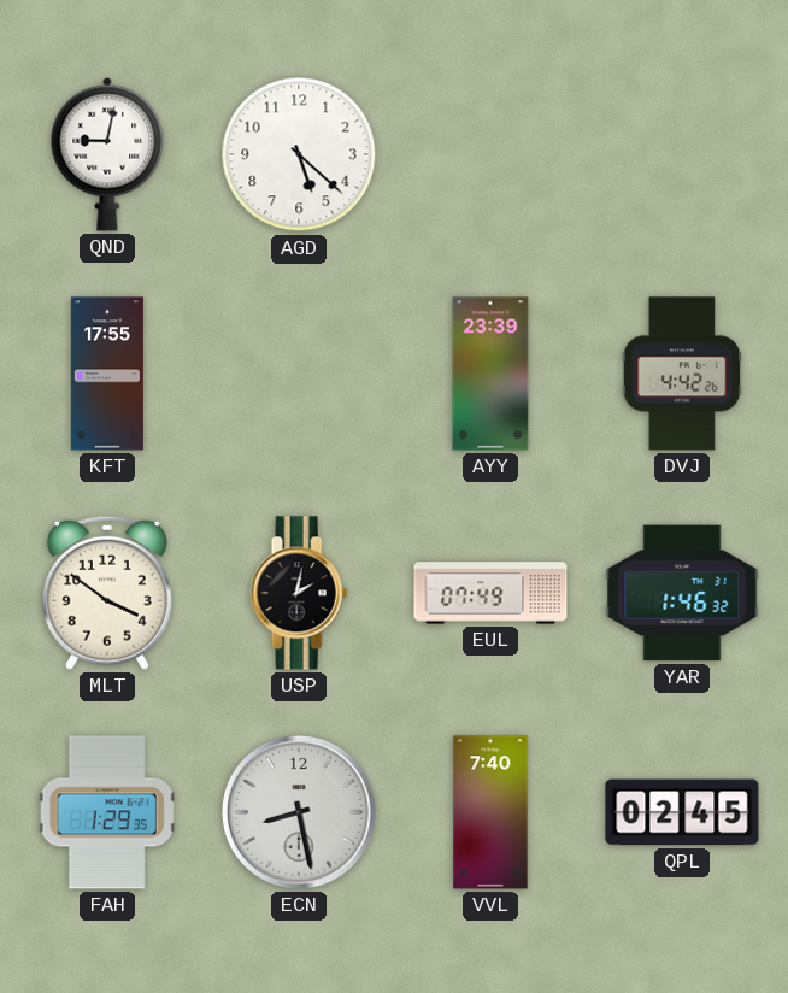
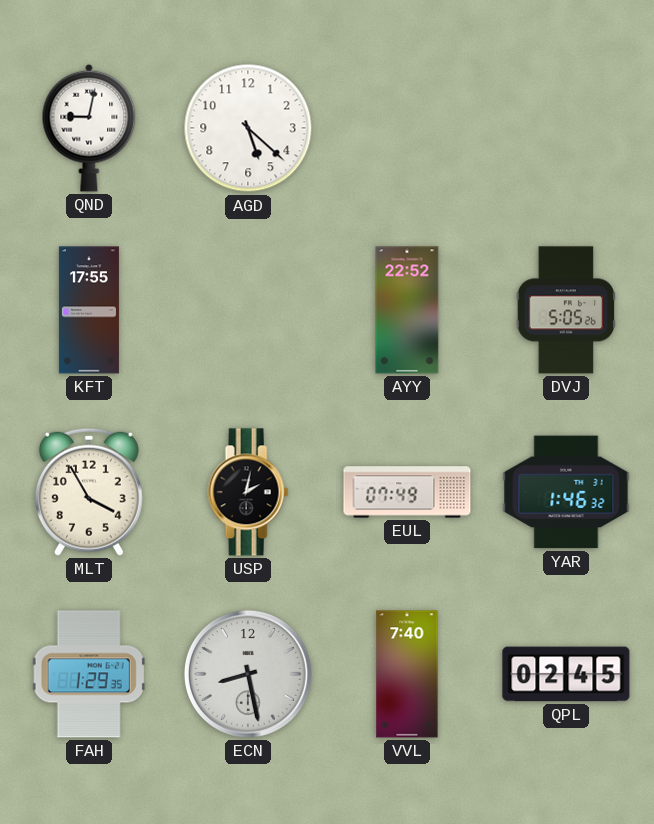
AYY: 23:39 -> 22:52 (407, 310)
DVJ: 4:42 -> 5:05 (566, 310)
MLT: 3:51 -> 3:55 (89, 492)
